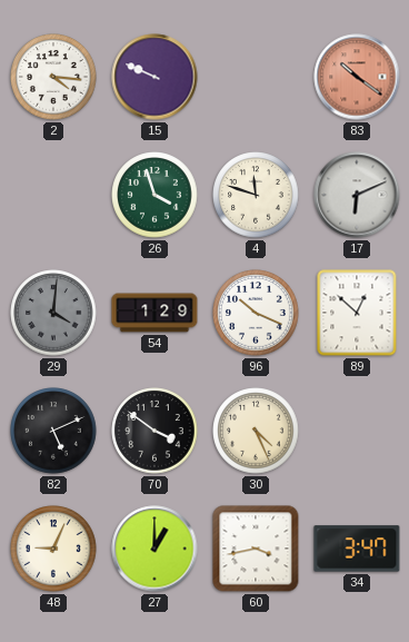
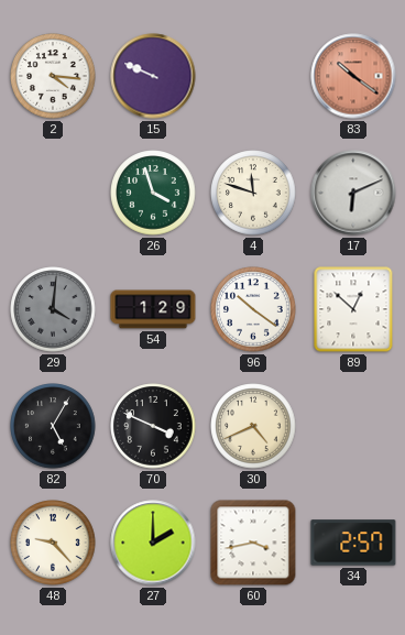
96: 10:19 -> 10:21 (253, 309)
82: 5:11 -> 5:05 (53, 426)
70: 3:51 -> 3:49 (153, 426)
30: 4:26 -> 4:41 (253, 426)
48: 9:04 -> 9:23 (53, 543)
27: 1:00 -> 2:00 (153, 543)
34: 3:47 -> 2:57 (353, 543)
